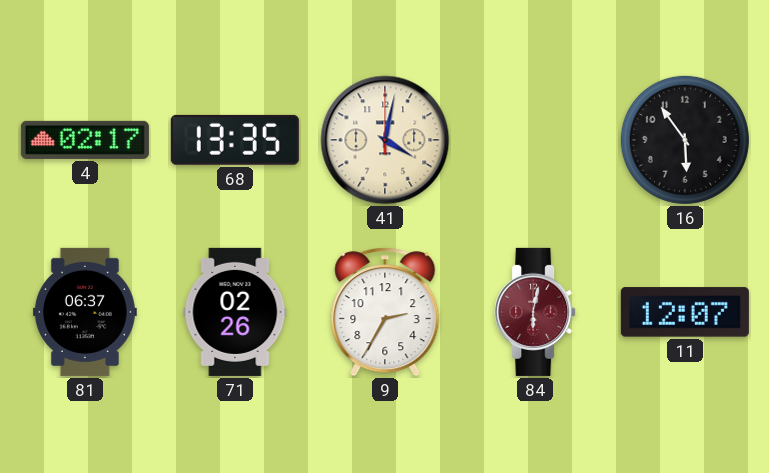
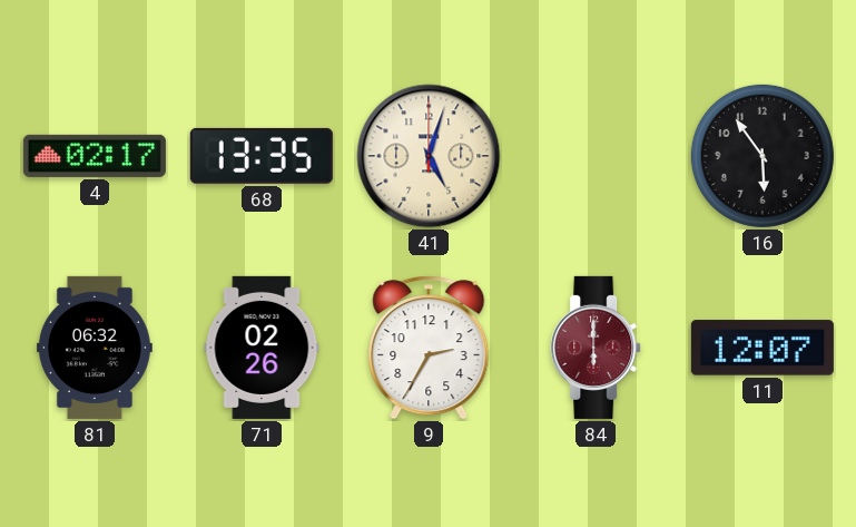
41: 4:02 -> 5:03 (429, 156)
81: 06:37 -> 06:32 (95, 348)
84: 6:02 -> 6:00 (596, 348)
